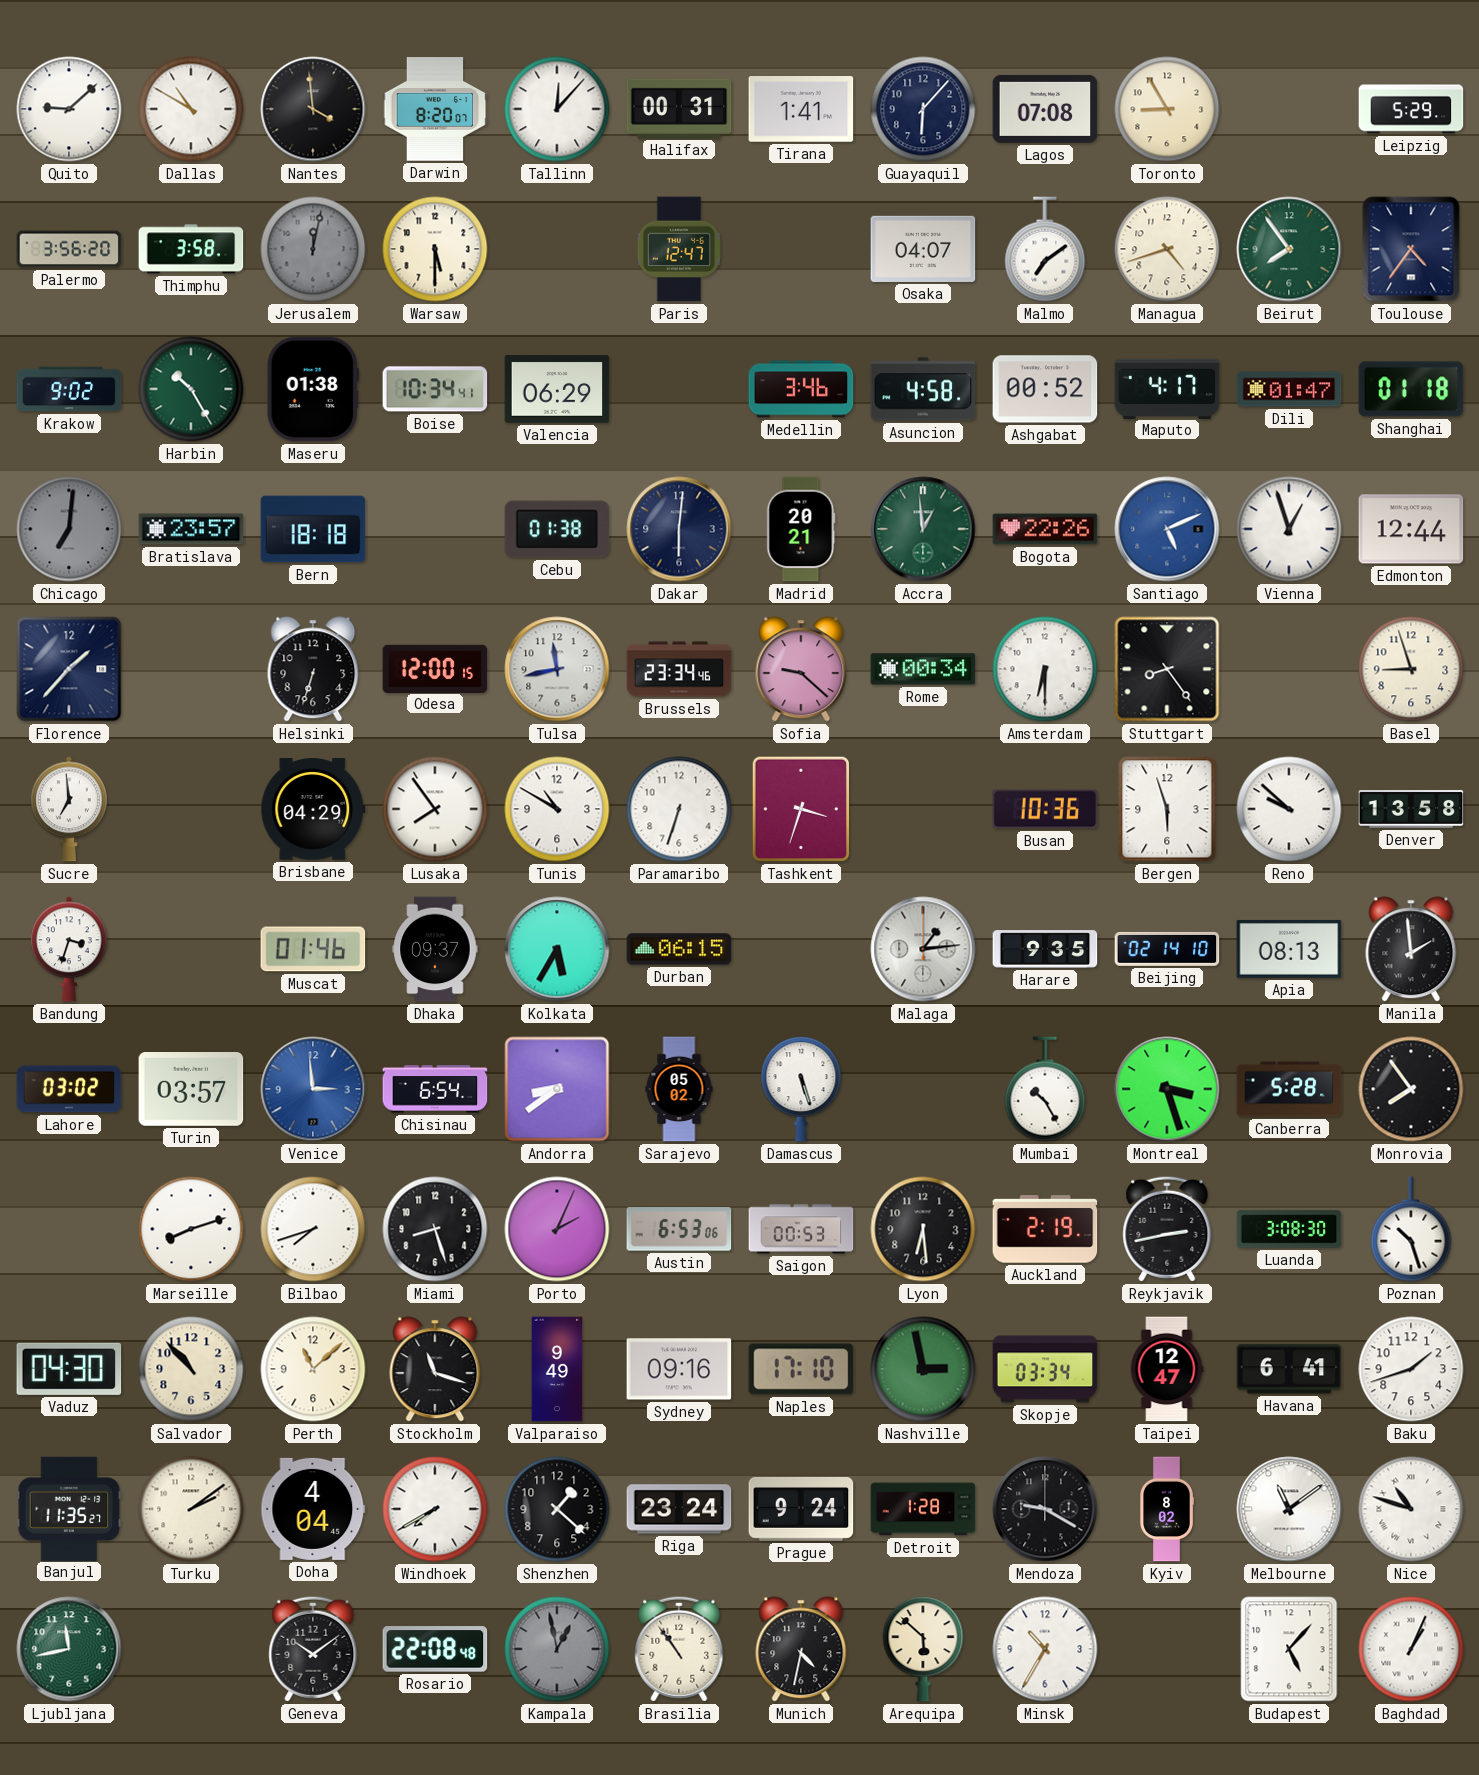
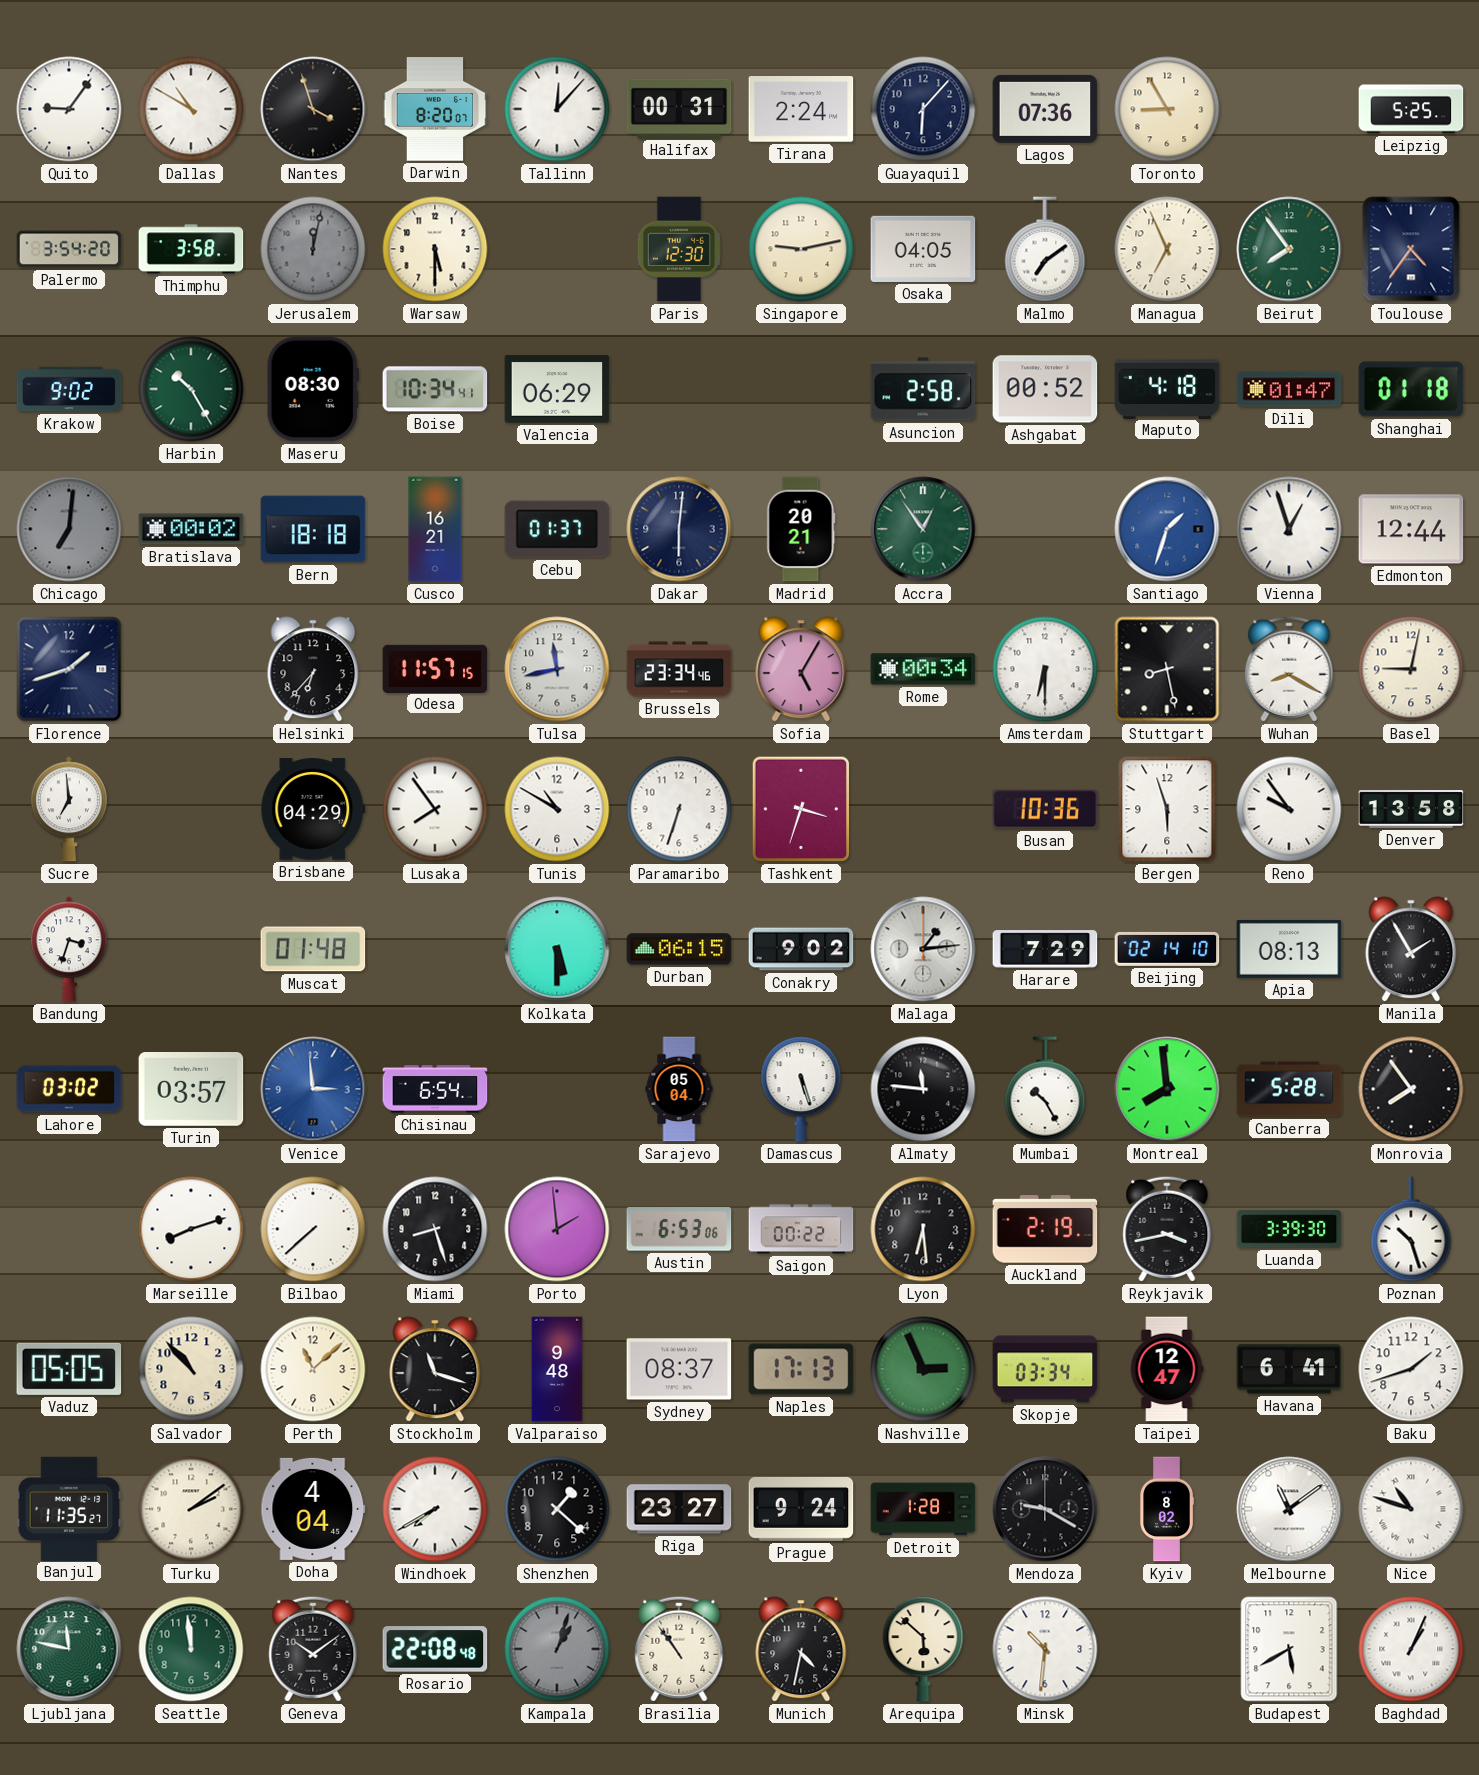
Quito: 9:08 -> 9:06 (69, 109)
Nantes: 3:59 -> 3:57 (313, 109)
Tirana: 1:41 -> 2:24 (801, 110)
Lagos: 07:08 -> 07:36 (1045, 109)
Leipzig: 5:29 -> 5:25 (1411, 109)
Palermo: 3:56 -> 3:54 (69, 249)
Paris: 12:47 -> 12:30 (679, 249)
Singapore: none -> 9:13 (801, 249)
Osaka: 04:07 -> 04:05 (923, 249)
Managua: 4:42 -> 6:56 (1167, 249)
Maseru: 01:38 -> 08:30 (313, 389)
Medellin: 3:46 -> none (801, 389)
Asuncion: 4:58 -> 2:58 (923, 389)
Maputo: 4:17 -> 4:18 (1167, 388)
Bratislava: 23:57 -> 00:02 (191, 529)
Cusco: none -> 16:21 (435, 529)
Cebu: 01:38 -> 01:37 (557, 529)
Accra: 12:59 -> 12:54 (923, 529)
Bogota: 22:26 -> none (1045, 529)
Santiago: 5:11 -> 1:33 (1167, 529)
Florence: 1:37 -> 1:42 (69, 669)
Helsinki: 6:33 -> 6:37 (313, 669)
Odesa: 12:00 -> 11:57 (435, 668)
Sofia: 9:22 -> 5:05 (801, 669)
Stuttgart: 8:24 -> 8:28 (1167, 669)
Wuhan: none -> 8:20 (1289, 669)
Basel: 8:57 -> 9:02 (1411, 669)
Reno: 9:52 -> 9:54 (1289, 809)
Muscat: 01:46 -> 01:48 (313, 949)
Dhaka: 09:37 -> none (435, 949)
Kolkata: 5:35 -> 5:30 (557, 949)
Conakry: none -> 9:02 (801, 949)
Harare: 9:35 -> 7:29 (1045, 949)
Manila: 1:59 -> 1:55 (1411, 949)
Andorra: 8:39 -> none (557, 1089)
Sarajevo: 05:02 -> 05:04 (679, 1089)
Almaty: none -> 11:46 (923, 1089)
Montreal: 3:27 -> 7:59 (1167, 1089)
Bilbao: 7:42 -> 7:38 (313, 1229)
Porto: 2:04 -> 1:59 (557, 1229)
Saigon: 00:53 -> 00:22 (801, 1229)
Reykjavik: 2:43 -> 3:43 (1167, 1229)
Luanda: 3:08 -> 3:39 (1289, 1229)
Vaduz: 04:30 -> 05:05 (69, 1369)
Valparaiso: 9:49 -> 9:48 (557, 1369)
Sydney: 09:16 -> 08:37 (679, 1369)
Naples: 17:10 -> 17:13 (801, 1369)
Nashville: 2:58 -> 2:56 (923, 1369)
Riga: 23:24 -> 23:27 (679, 1509)
Ljubljana: 11:43 -> 11:47 (69, 1649)
Seattle: none -> 11:59 (191, 1649)
Kampala: 12:58 -> 1:03 (557, 1649)
Minsk: 10:35 -> 10:31 (1045, 1649)
Budapest: 5:07 -> 5:40 (1289, 1649)
